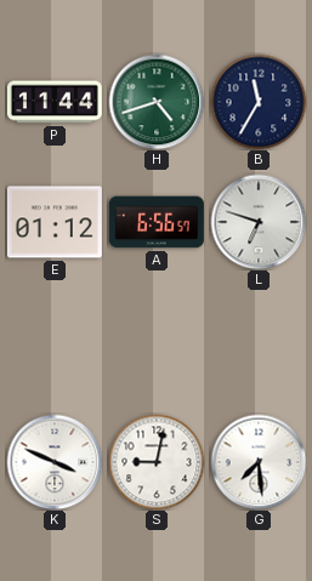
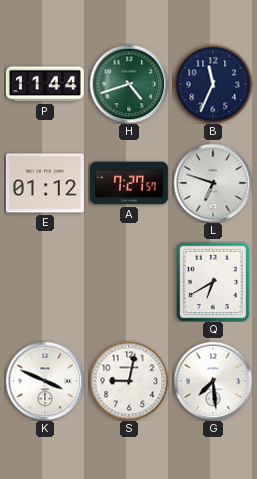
B: 11:35 -> 11:34 (213, 84)
A: 6:56 -> 7:27 (129, 183)
Q: none -> 6:40 (213, 282)
